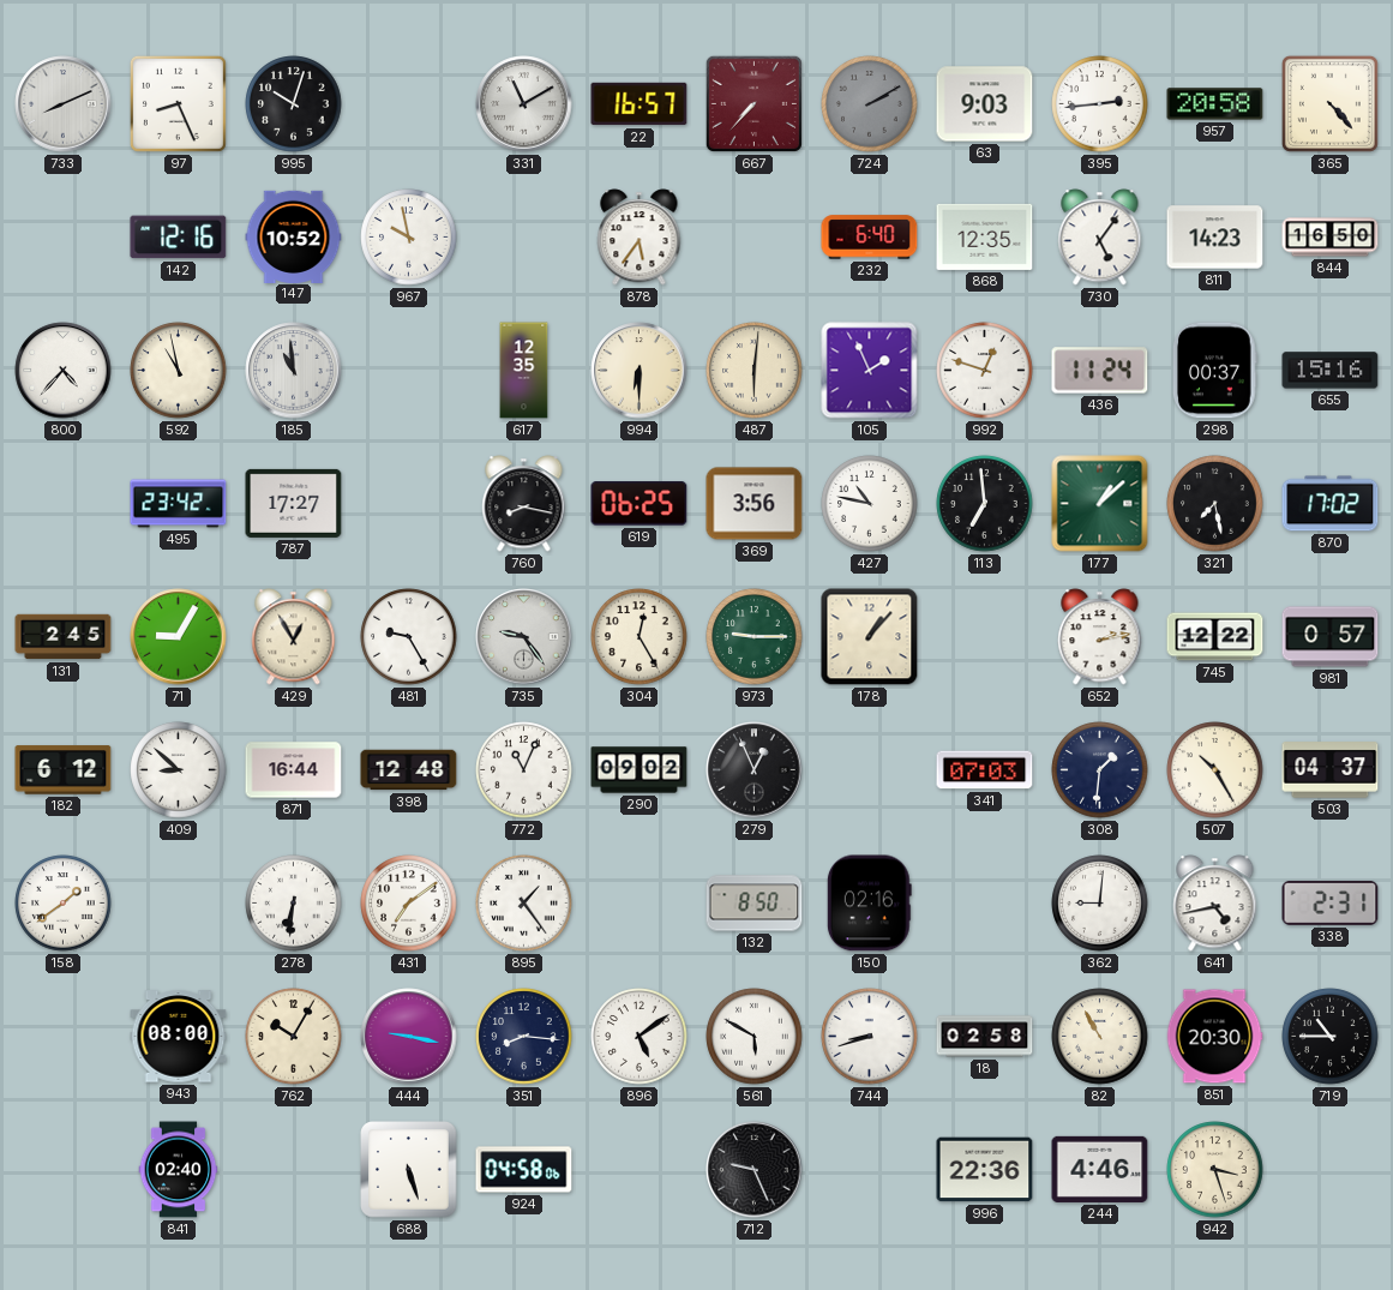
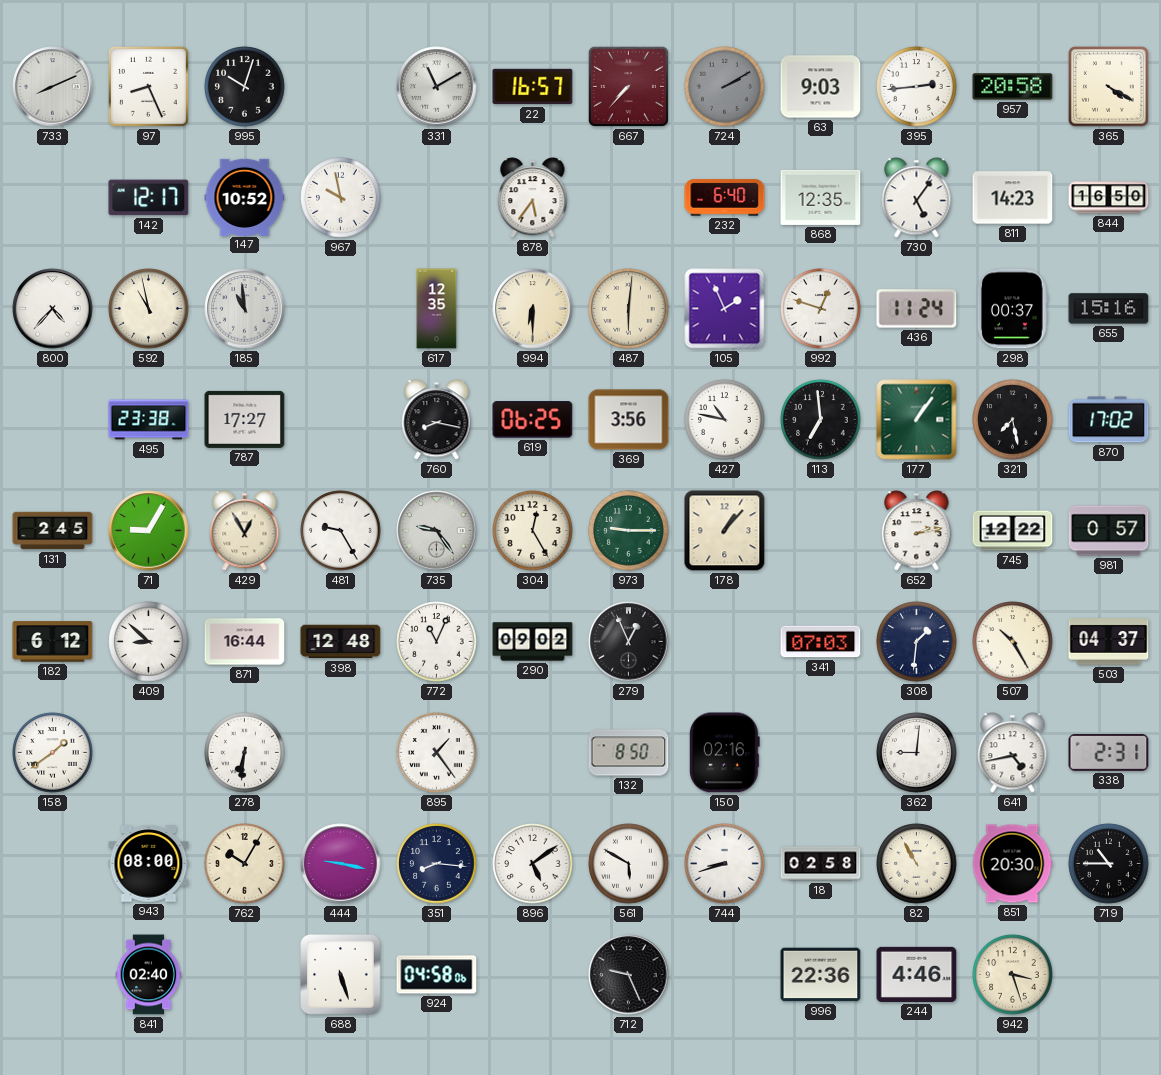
365: 4:23 -> 4:20 (1108, 86)
142: 12:16 -> 12:17 (149, 198)
495: 23:42 -> 23:38 (149, 420)
177: 1:08 -> 1:06 (917, 420)
431: 7:09 -> none (409, 904)
